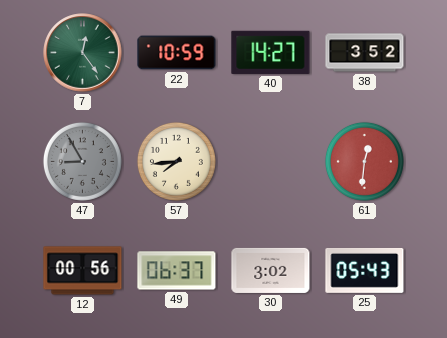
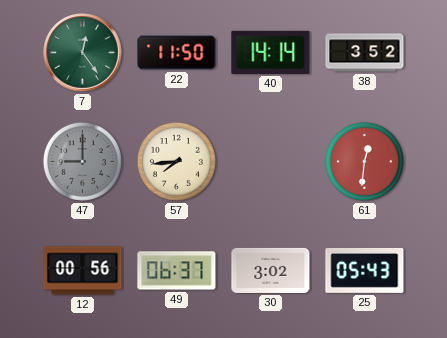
22: 10:59 -> 11:50 (177, 53)
40: 14:27 -> 14:14 (271, 52)
47: 8:55 -> 9:00 (82, 161)
